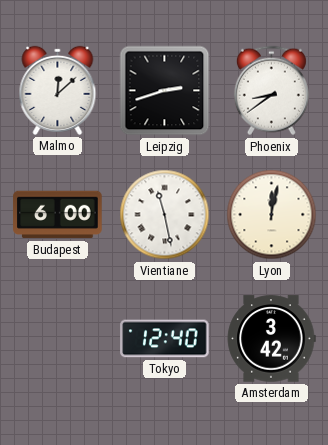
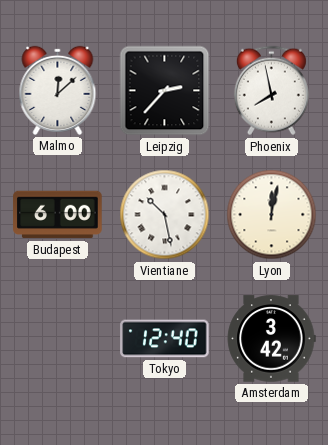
Leipzig: 2:42 -> 2:37 (165, 91)
Phoenix: 8:39 -> 7:58 (271, 91)
Vientiane: 11:28 -> 10:28 (165, 215)
